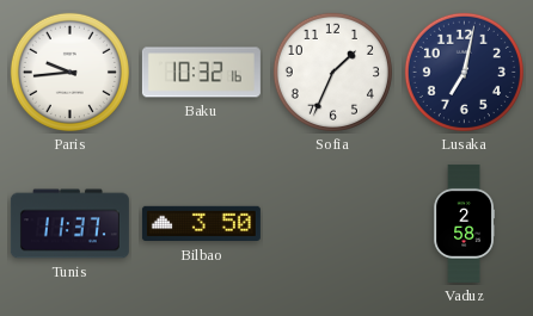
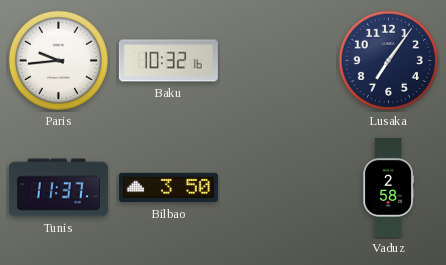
Sofia: 1:34 -> none (332, 72)
Lusaka: 7:02 -> 7:06 (388, 60)
